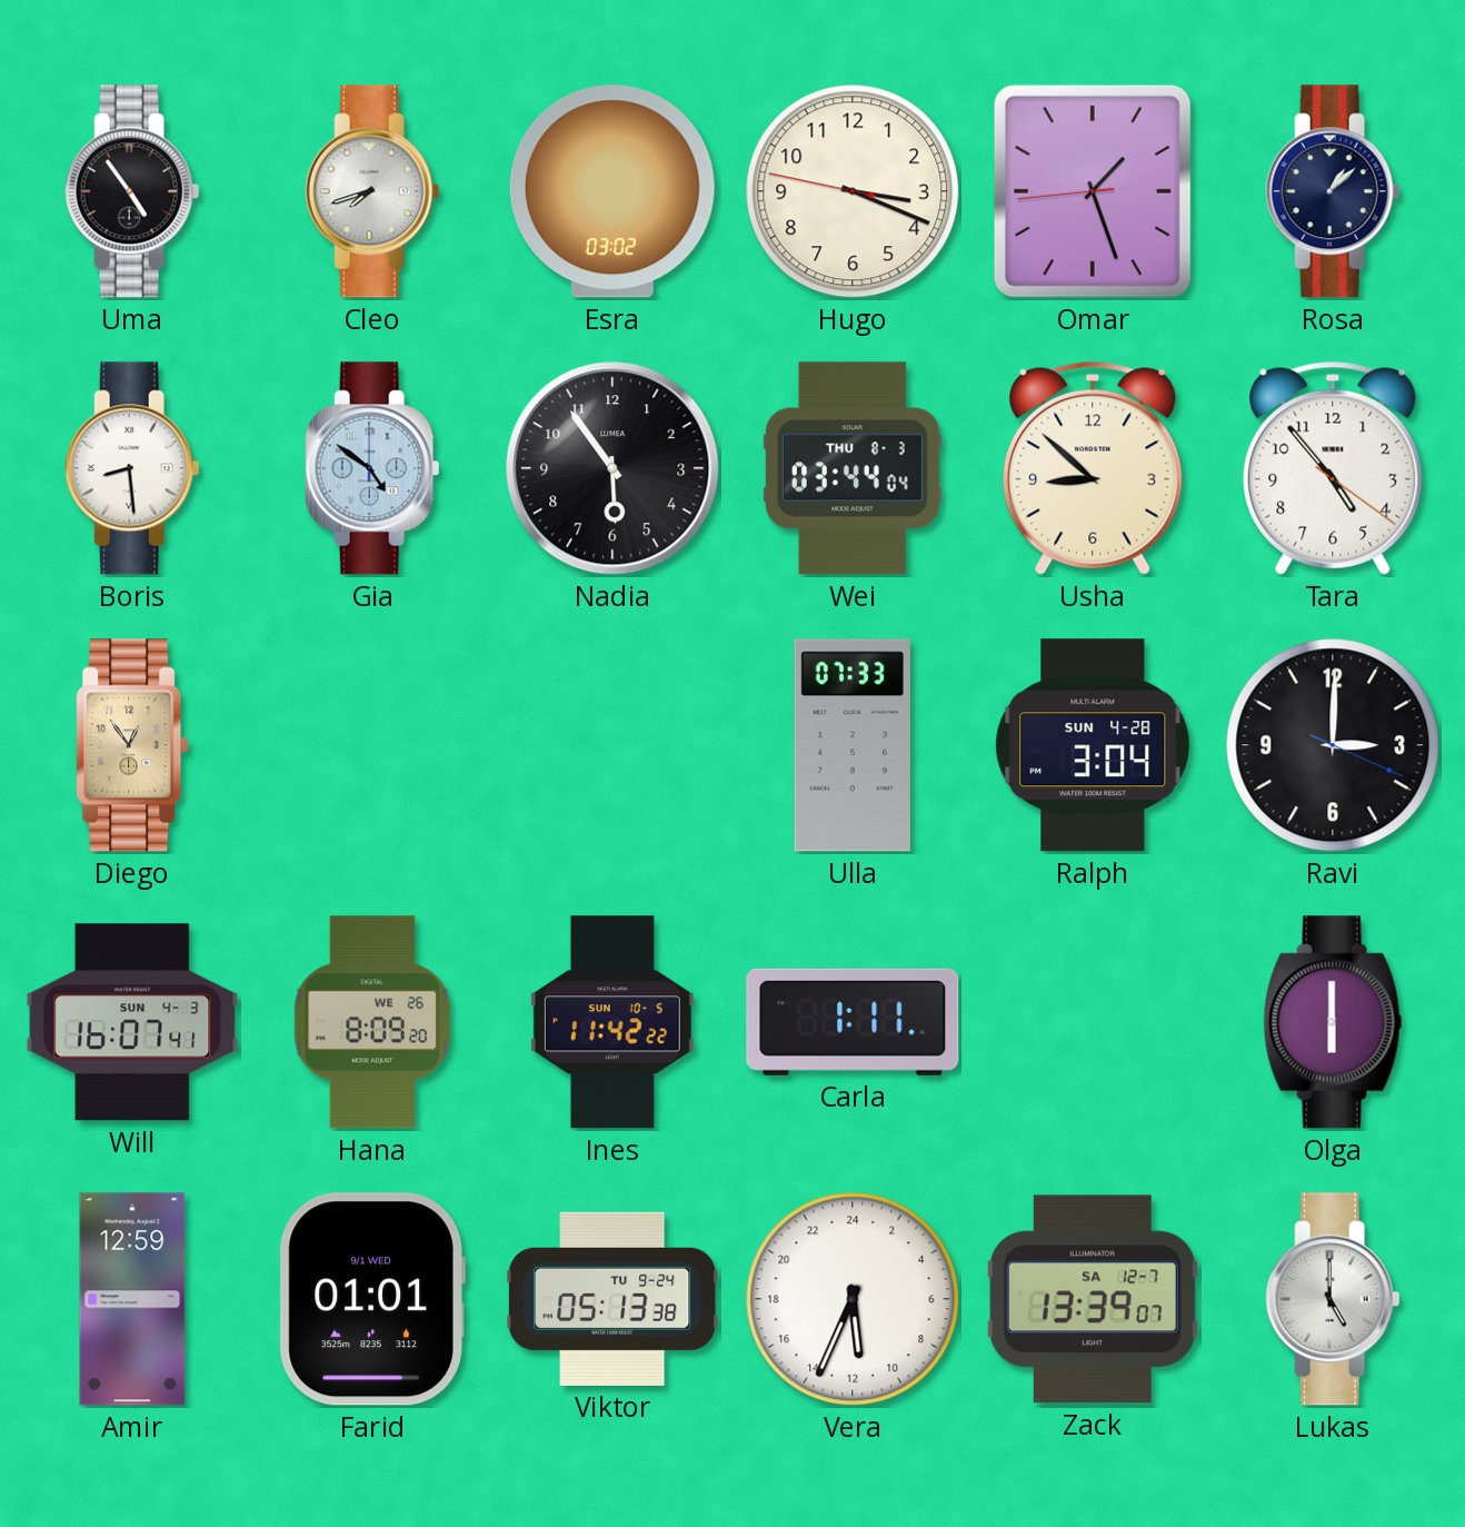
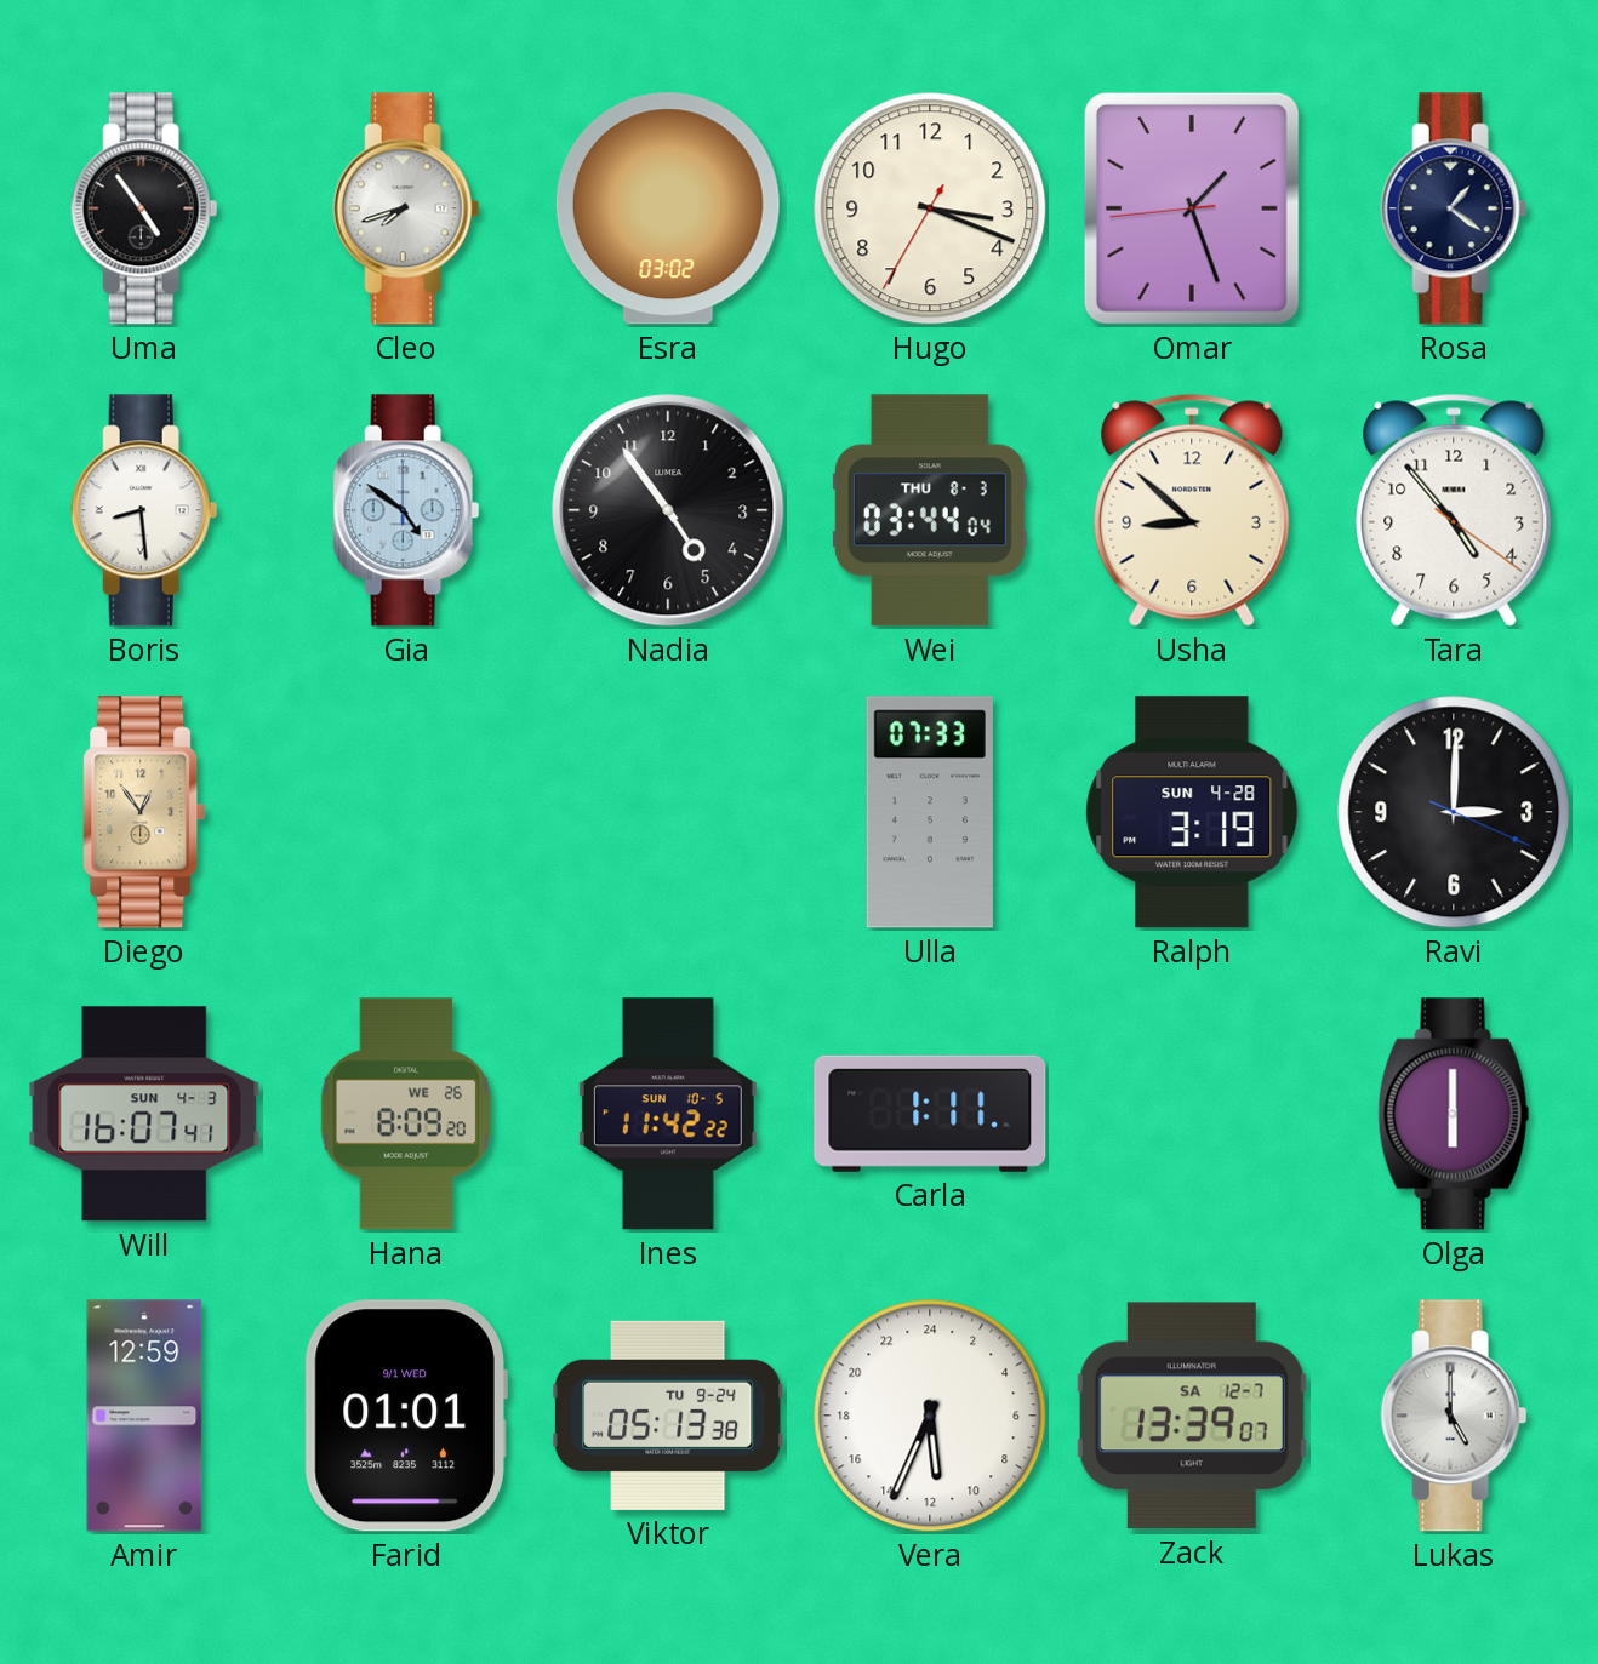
Hugo: 3:18:47 -> 3:18:35 (930, 208)
Rosa: 1:08 -> 1:21 (1454, 208)
Nadia: 5:54 -> 4:54 (668, 510)
Ralph: 3:04 -> 3:19 (1192, 812)
